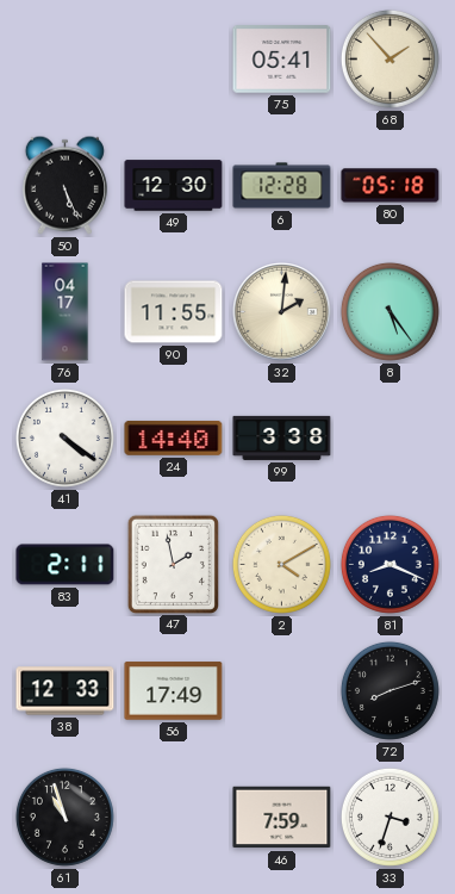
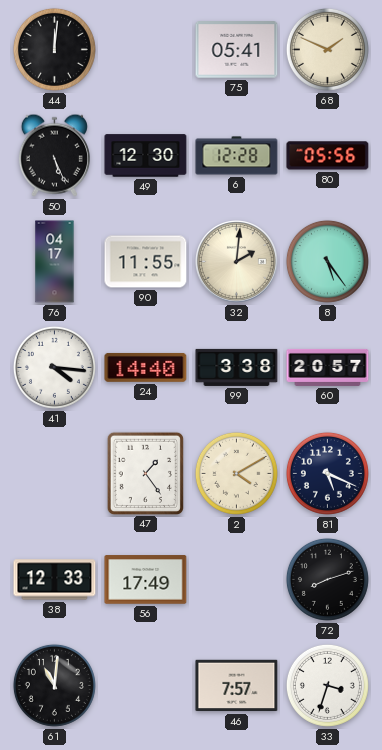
44: none -> 12:01 (54, 49)
68: 1:53 -> 1:49 (327, 49)
80: 05:18 -> 05:56 (328, 156)
41: 4:21 -> 4:16 (54, 367)
60: none -> 20:57 (328, 367)
83: 2:11 -> none (66, 565)
47: 1:58 -> 1:24 (145, 473)
81: 8:19 -> 5:19 (327, 473)
61: 10:57 -> 11:01 (54, 685)
46: 7:59 -> 7:57 (237, 686)
